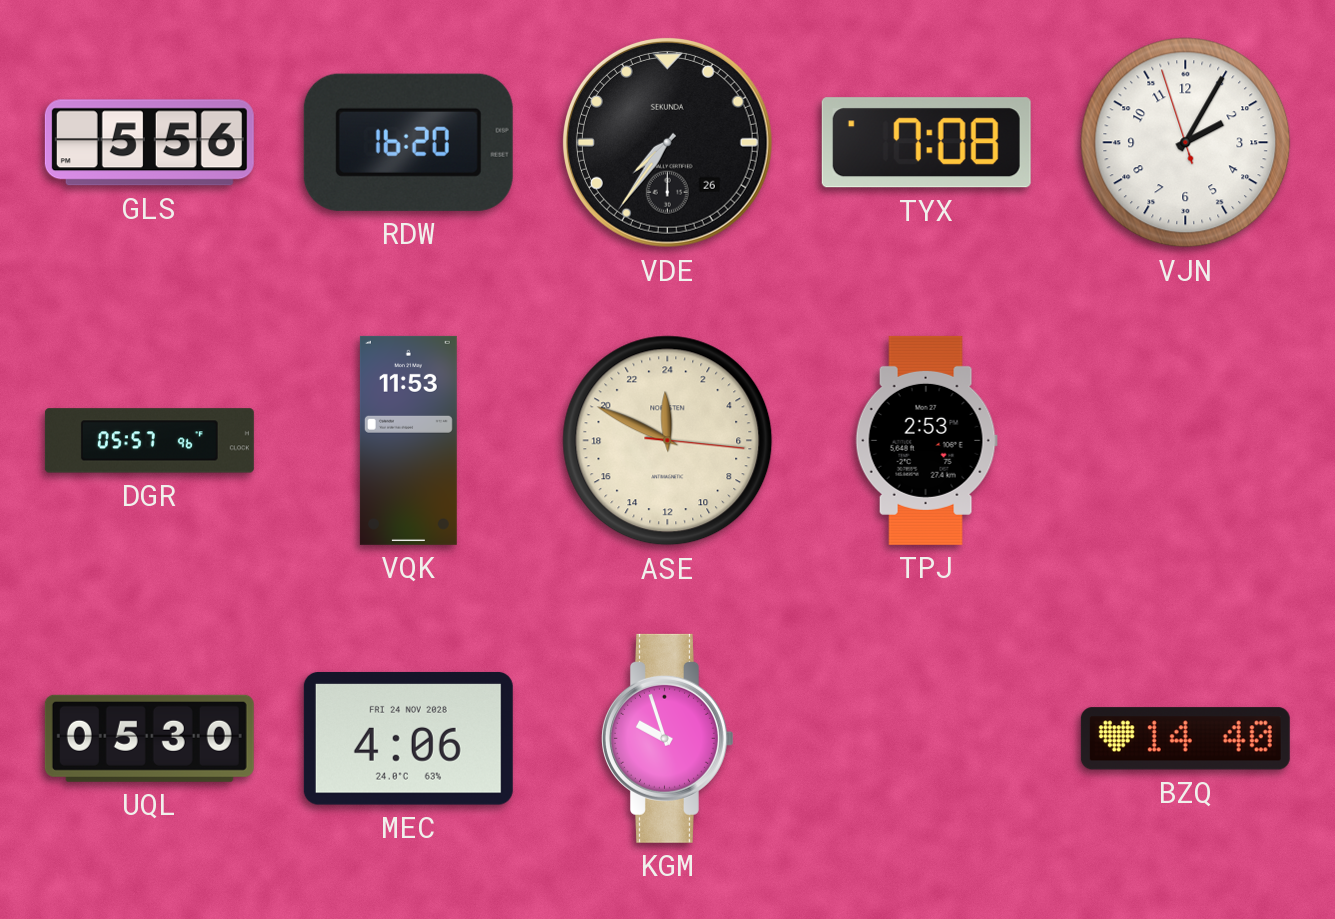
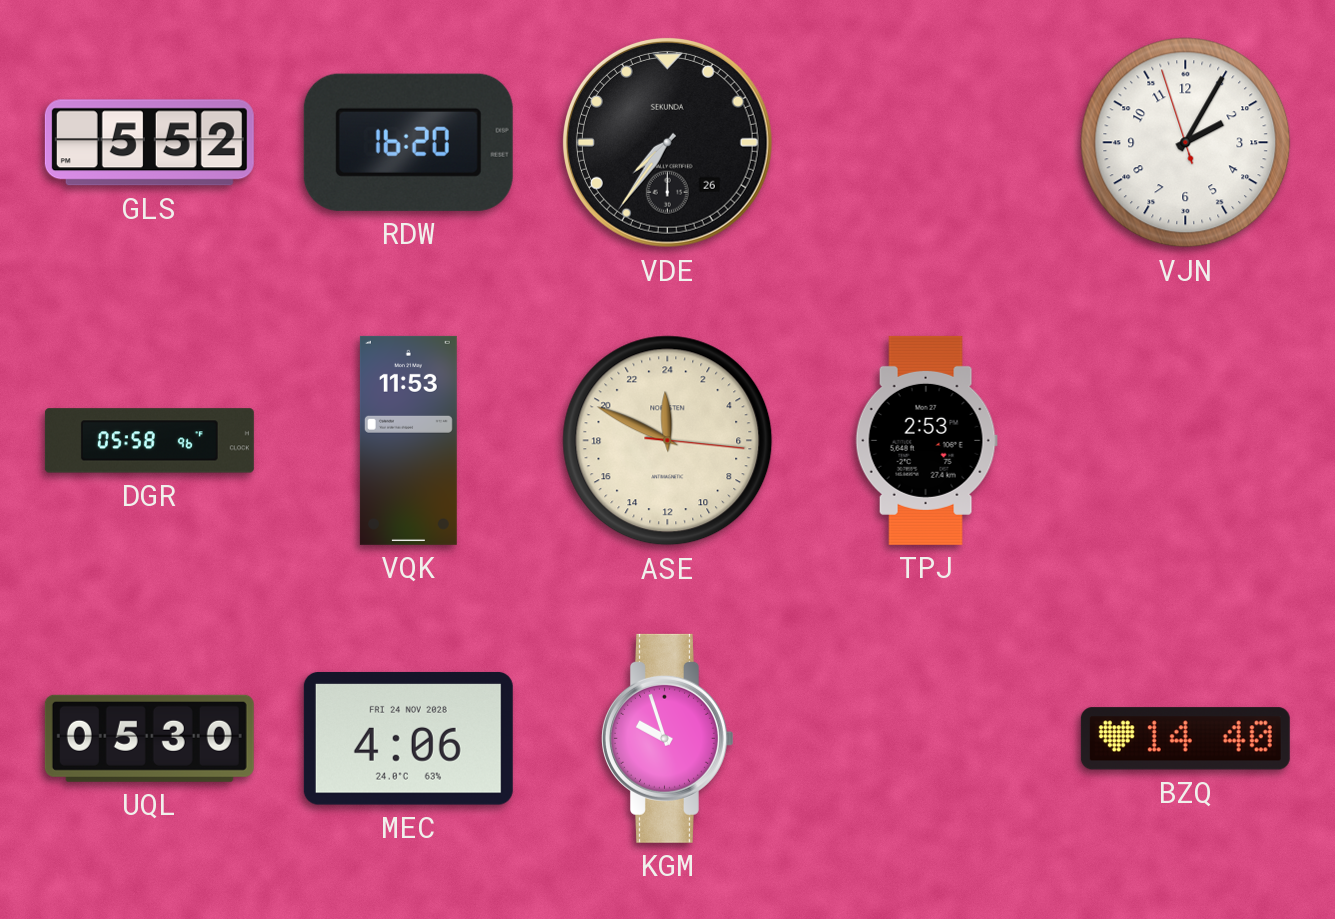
GLS: 5:56 -> 5:52 (149, 143)
TYX: 7:08 -> none (926, 143)
DGR: 05:57 -> 05:58 (149, 441)
